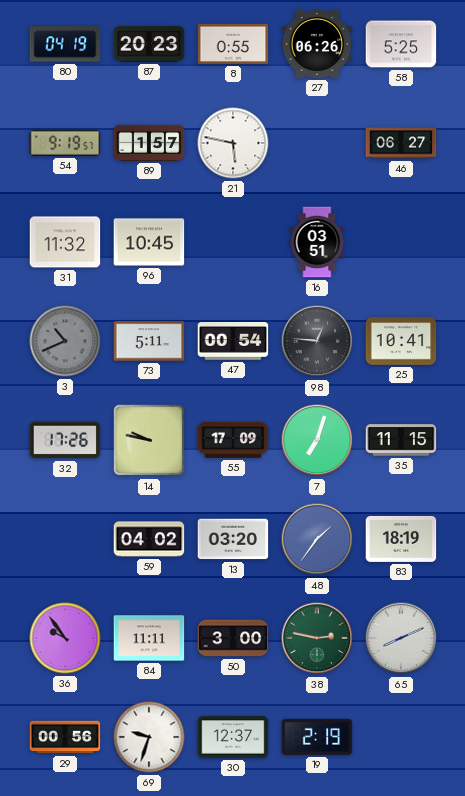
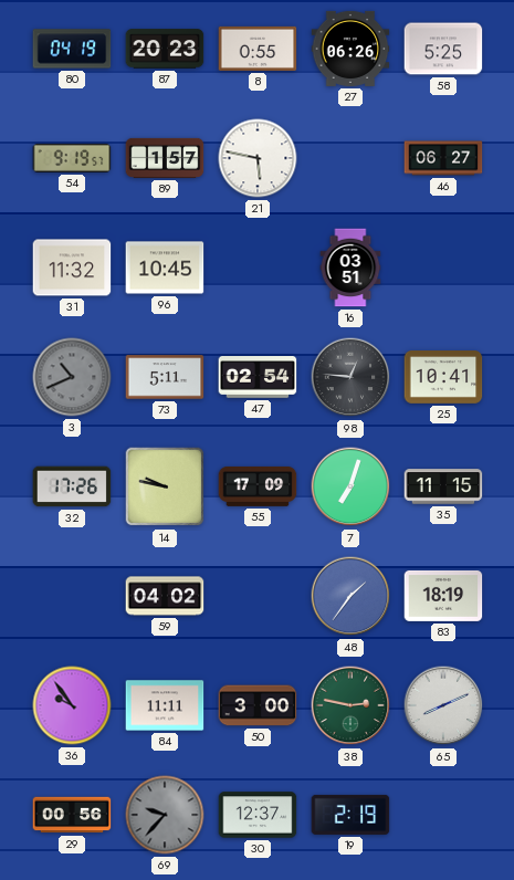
47: 00:54 -> 02:54 (258, 378)
13: 03:20 -> none (233, 539)
69: 9:33 -> 9:37 (165, 815)
69 dial: white -> grey (165, 815)
